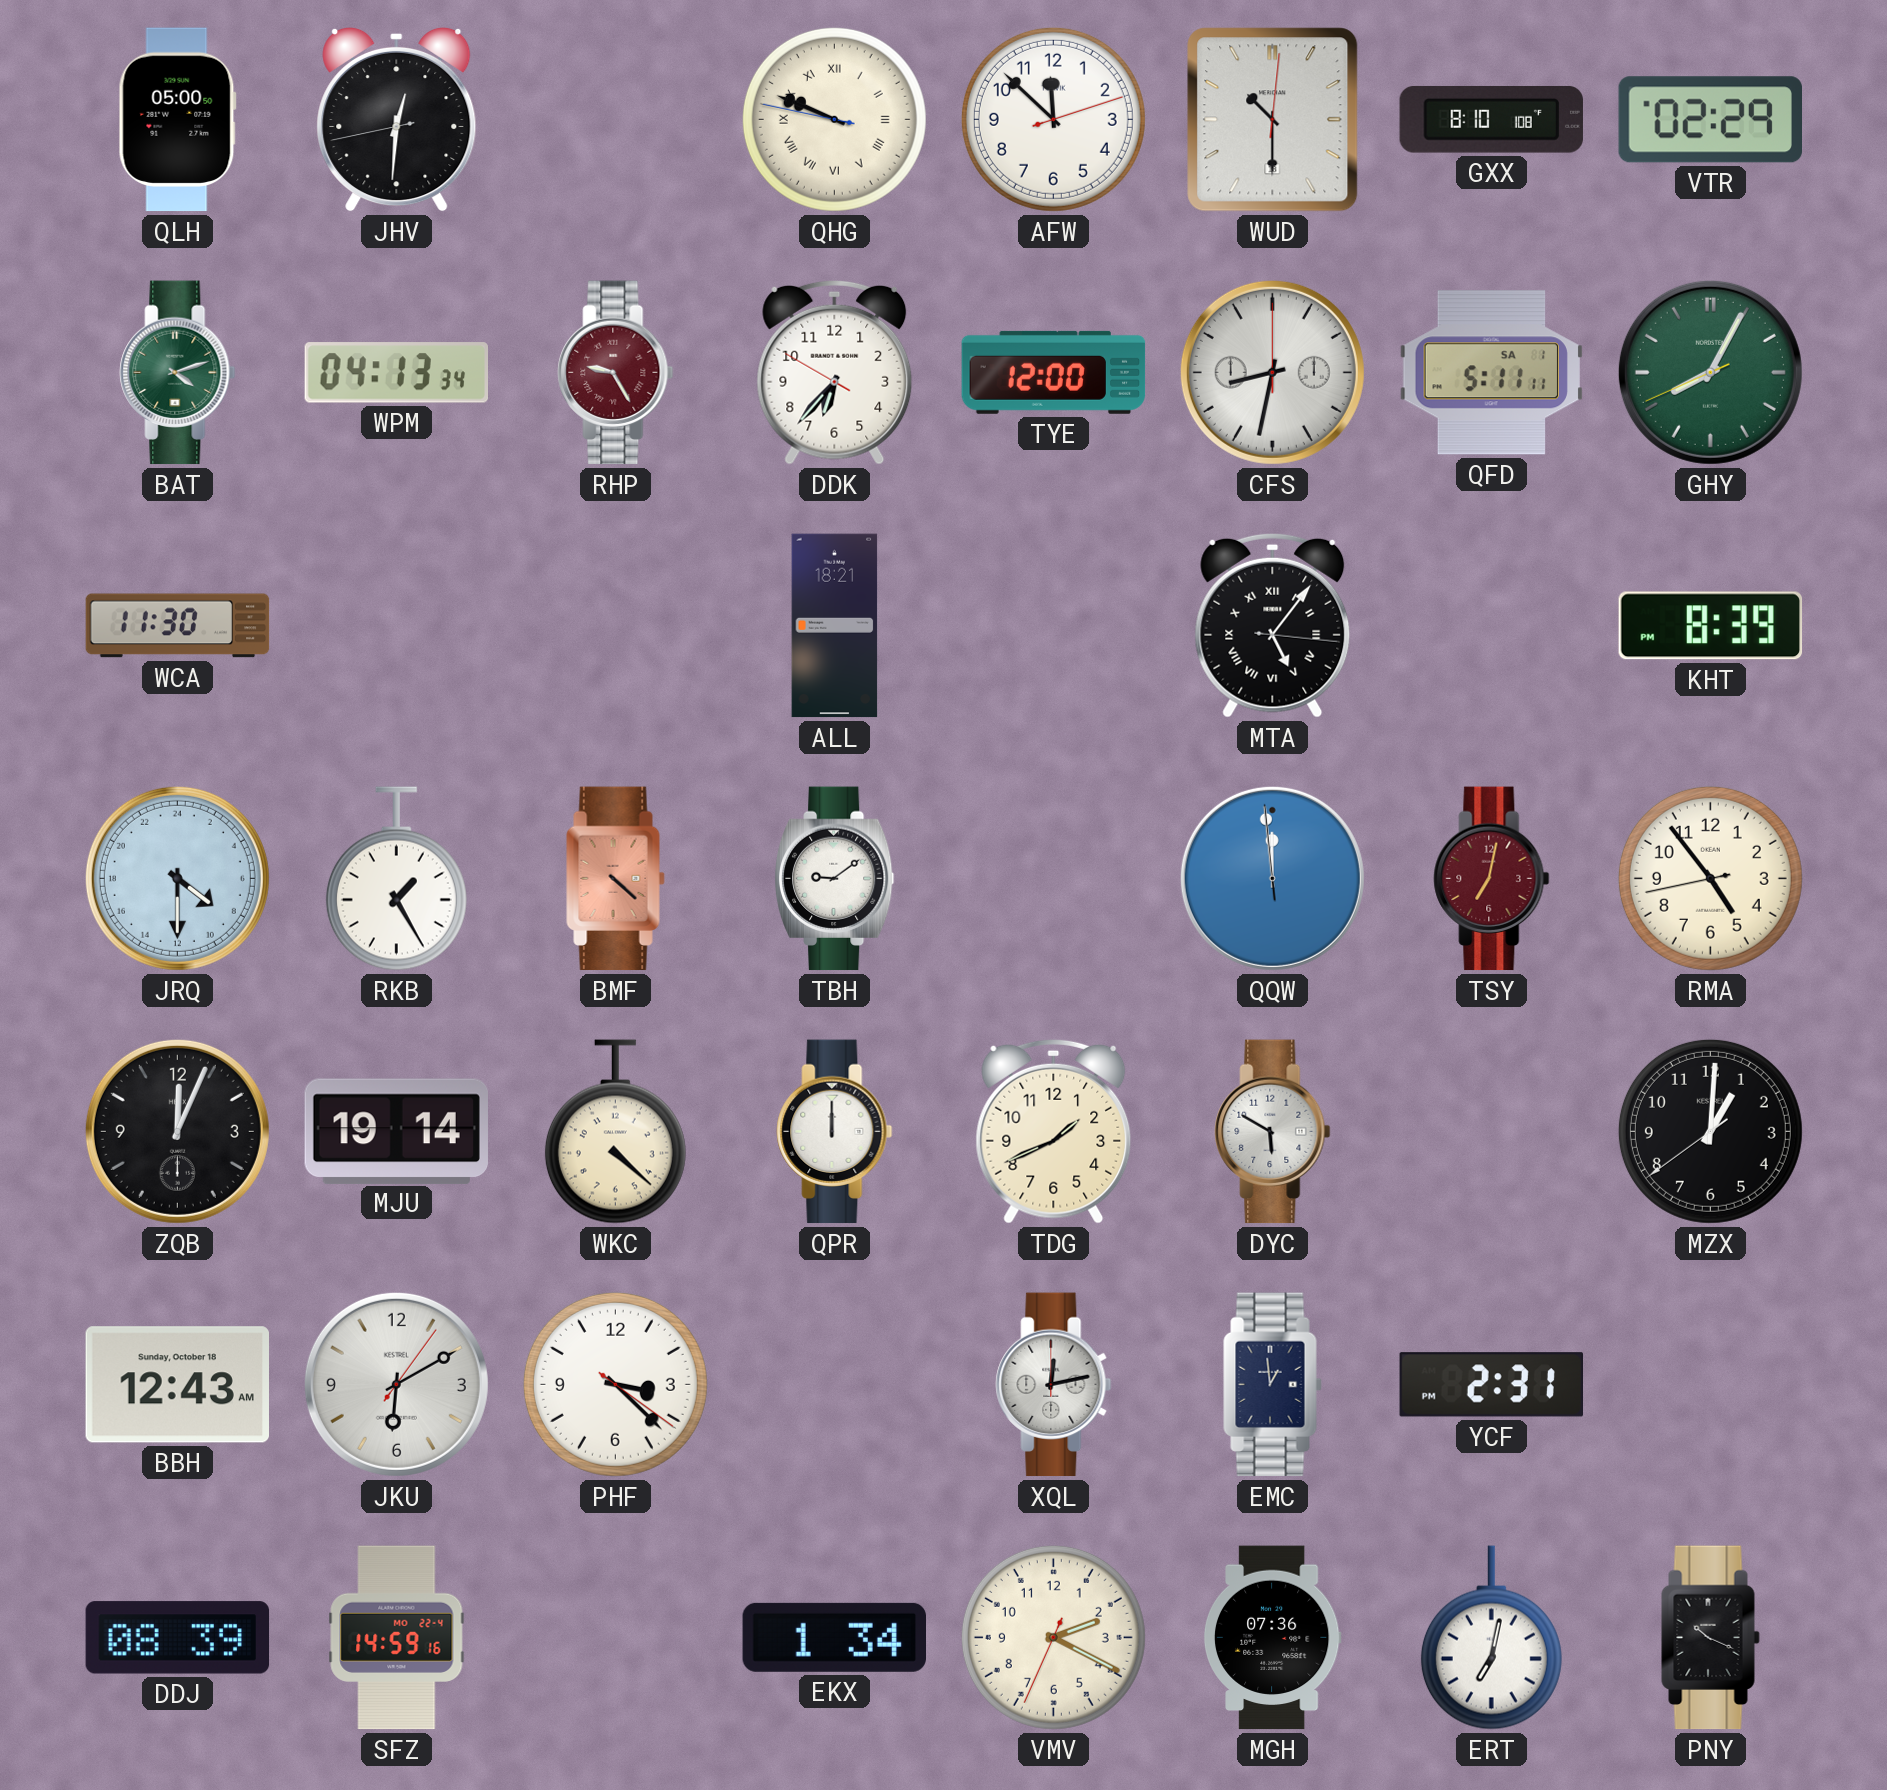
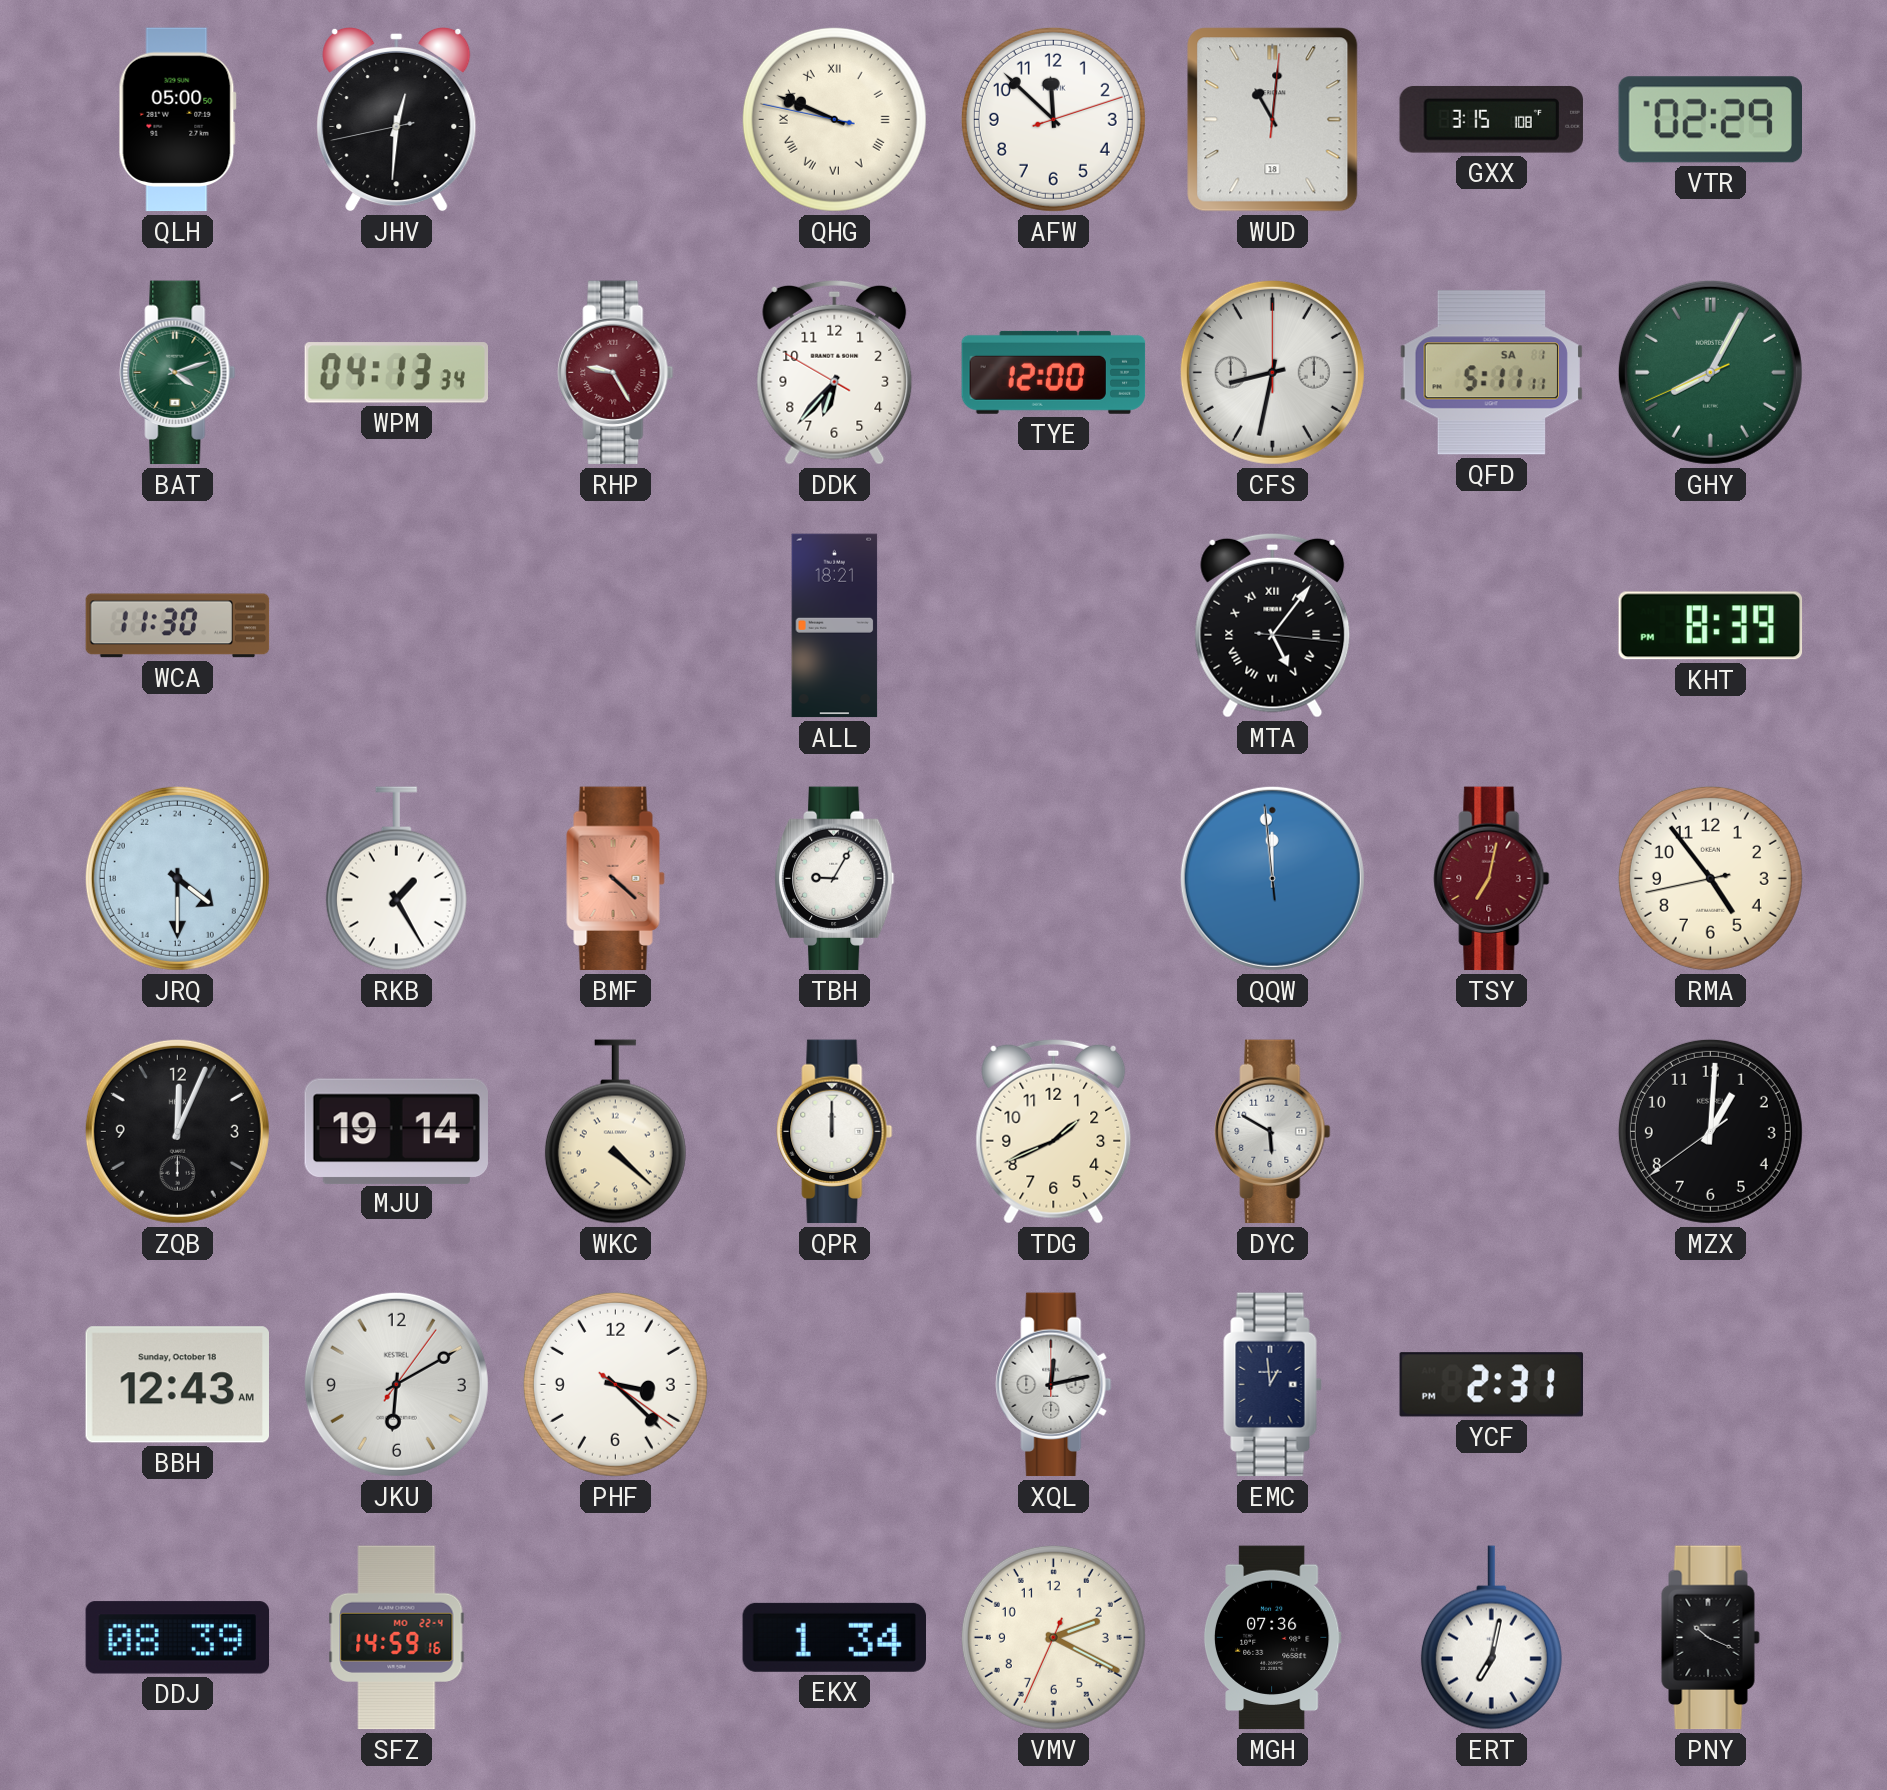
WUD: 10:30 -> 11:01 (1273, 120)
GXX: 8:10 -> 3:15 (1491, 119)
TBH: 9:09 -> 9:05 (834, 879)
